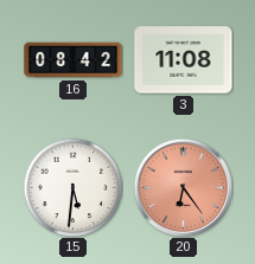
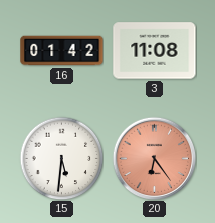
16: 08:42 -> 01:42 (62, 51)
